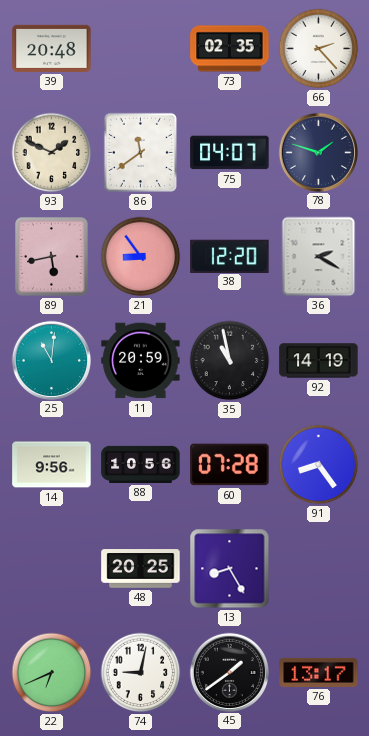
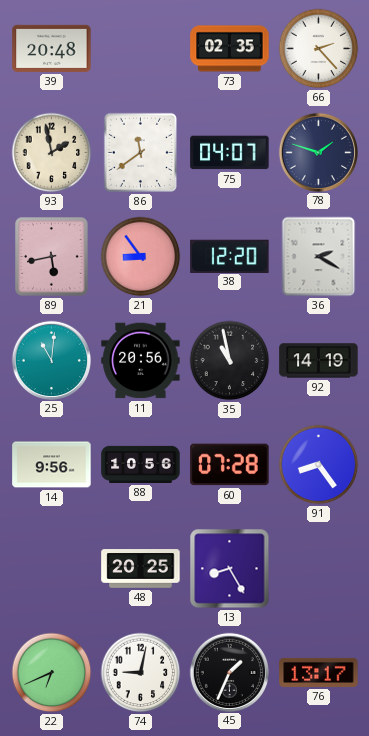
93: 1:49 -> 1:58 (52, 153)
11: 20:59 -> 20:56 (141, 361)
45: 1:39 -> 1:34 (229, 672)
